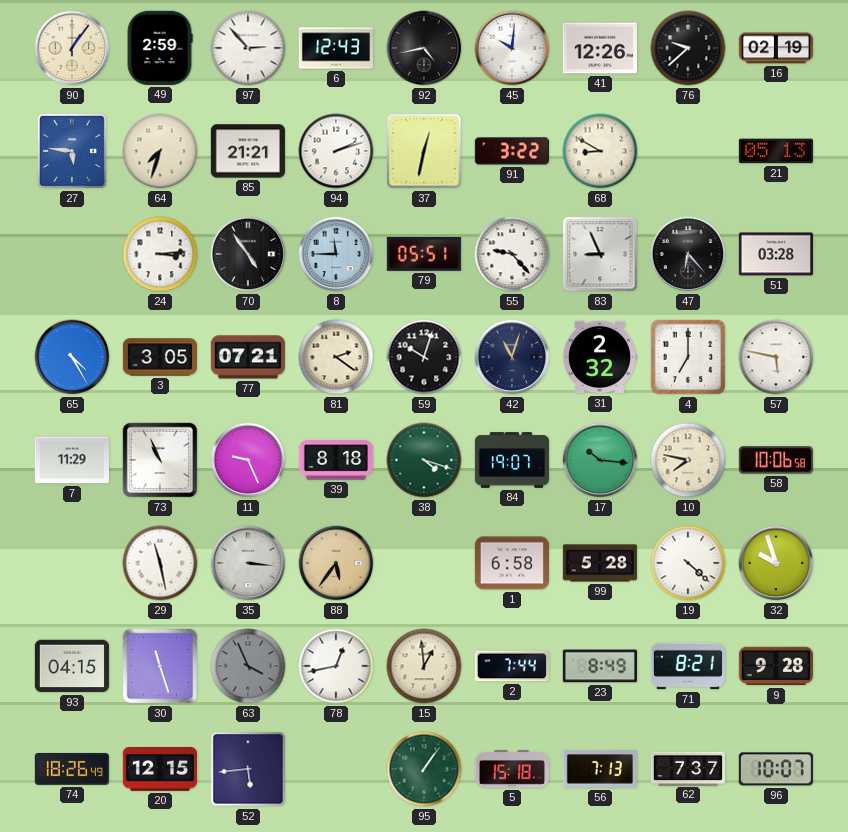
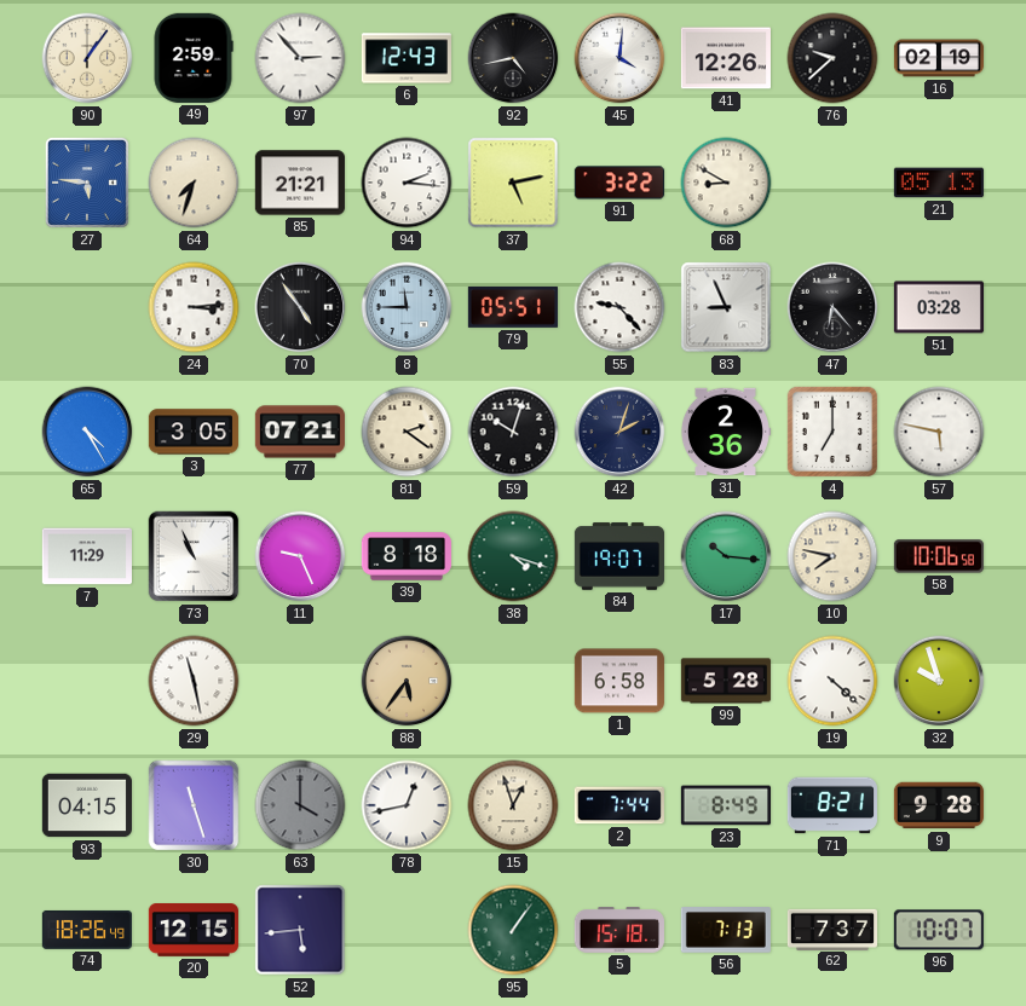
45: 10:01 -> 4:01 (619, 58)
94: 2:12 -> 2:16 (407, 183)
37: 12:32 -> 5:13 (513, 183)
42: 11:03 -> 2:03 (619, 432)
31: 2:32 -> 2:36 (725, 432)
35: 3:16 -> none (248, 563)
63: 3:56 -> 4:00 (300, 805)
15: 12:59 -> 12:57 (513, 805)
